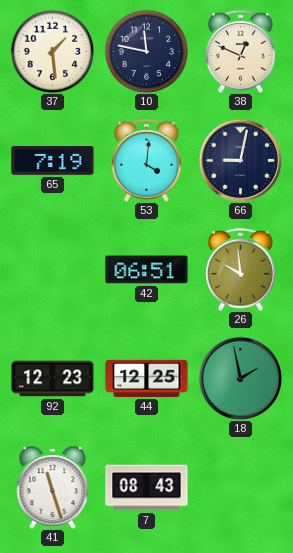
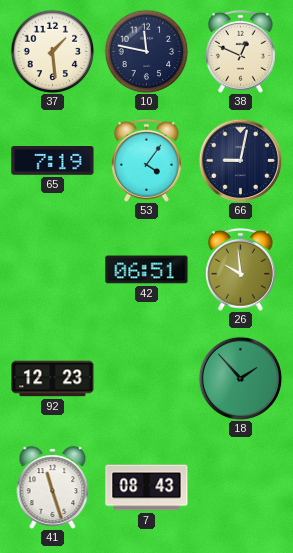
53: 4:01 -> 4:06 (147, 160)
44: 12:25 -> none (147, 378)
18: 1:58 -> 1:53 (240, 378)
